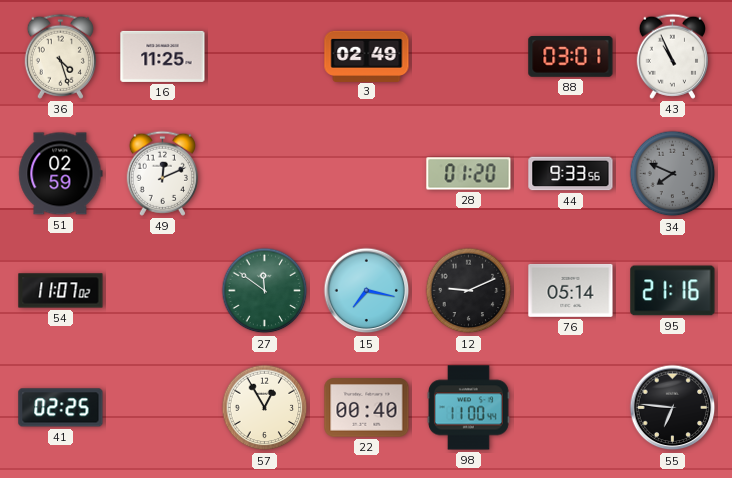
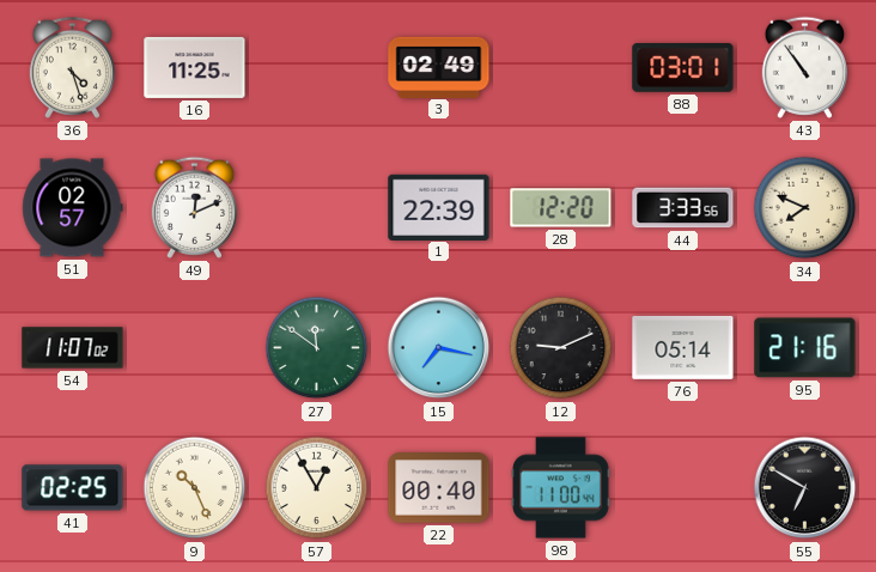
43: 10:56 -> 10:54 (804, 67)
51: 02:59 -> 02:57 (73, 208)
1: none -> 22:39 (439, 207)
28: 01:20 -> 12:20 (561, 208)
44: 9:33 -> 3:33 (683, 208)
34 dial: grey -> cream (805, 208)
9: none -> 10:26 (195, 488)
55: 6:46 -> 6:50 (805, 488)
